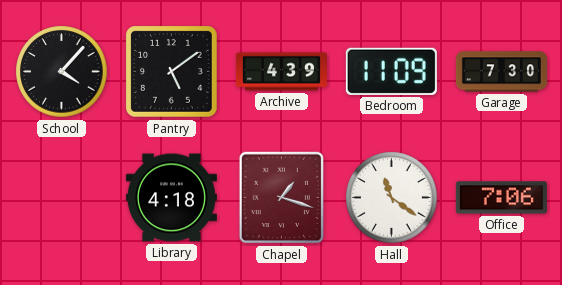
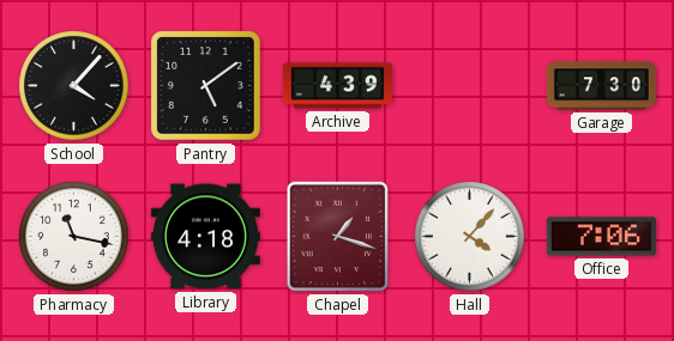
Bedroom: 11:09 -> none (391, 71)
Pharmacy: none -> 11:17 (74, 237)
Hall: 11:21 -> 4:07 (470, 237)
